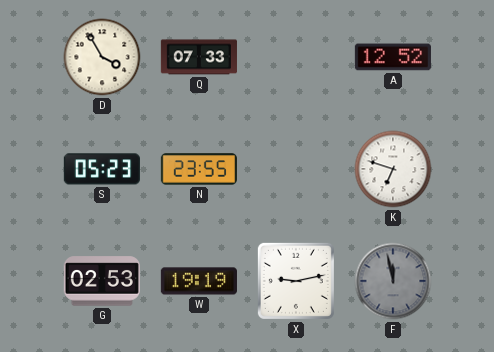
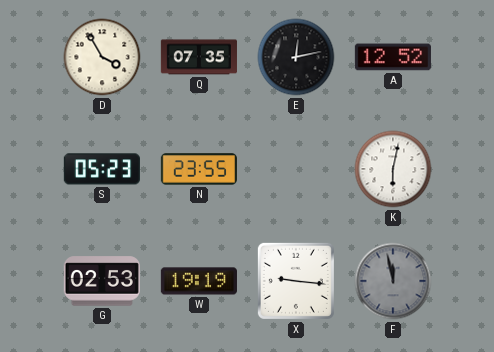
Q: 07:33 -> 07:35 (199, 57)
E: none -> 12:13 (296, 57)
K: 6:48 -> 6:02 (393, 169)
X: 9:13 -> 9:16 (296, 281)
